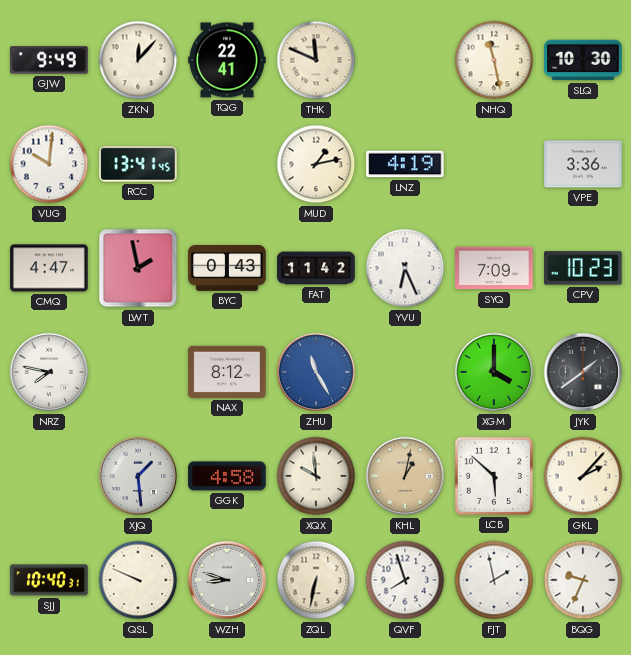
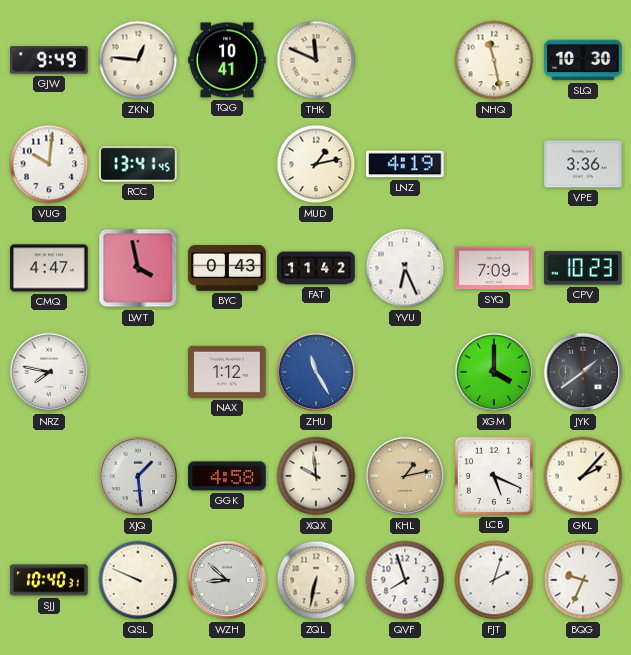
ZKN: 12:07 -> 12:46 (138, 60)
TQG: 22:41 -> 10:41 (227, 60)
LWT: 1:58 -> 3:58 (138, 268)
NAX: 8:12 -> 1:12 (227, 372)
KHL: 1:02 -> 1:13 (405, 476)
LCB: 5:52 -> 5:19 (494, 476)
WZH: 8:48 -> 8:52 (227, 580)
FJT: 1:58 -> 2:03 (494, 580)
